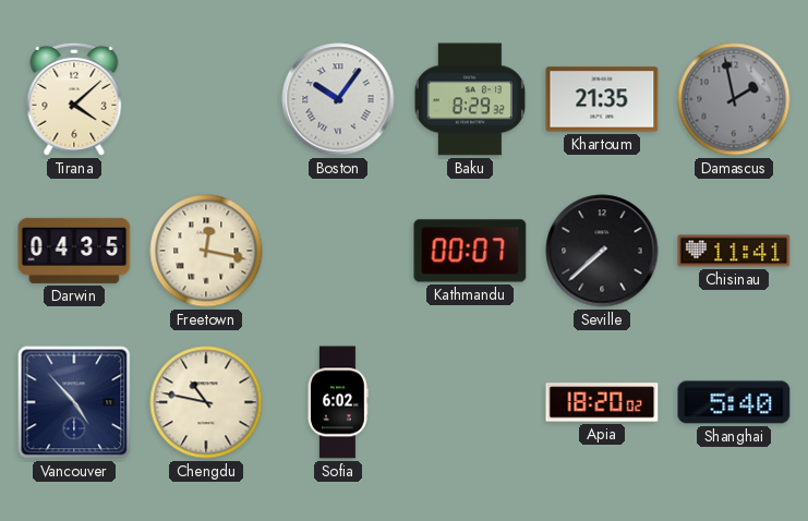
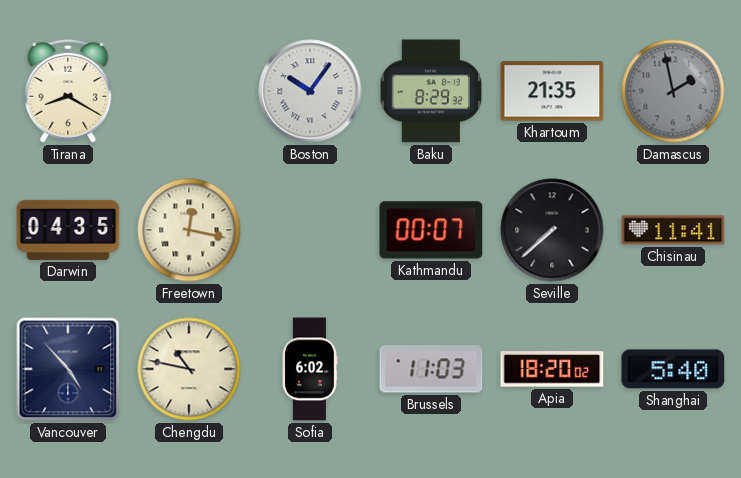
Tirana: 4:08 -> 8:20 (68, 91)
Brussels: none -> 11:03 (431, 369)
